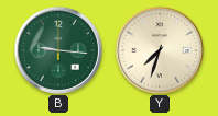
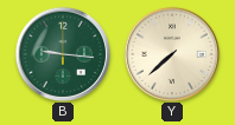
Y: 7:33 -> 7:38 (171, 53)
